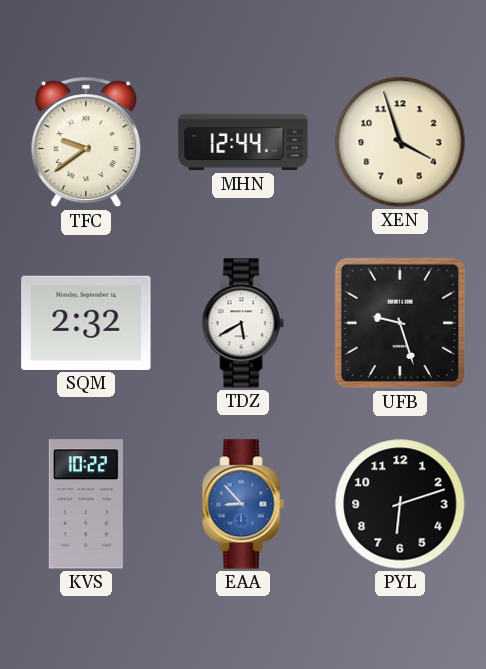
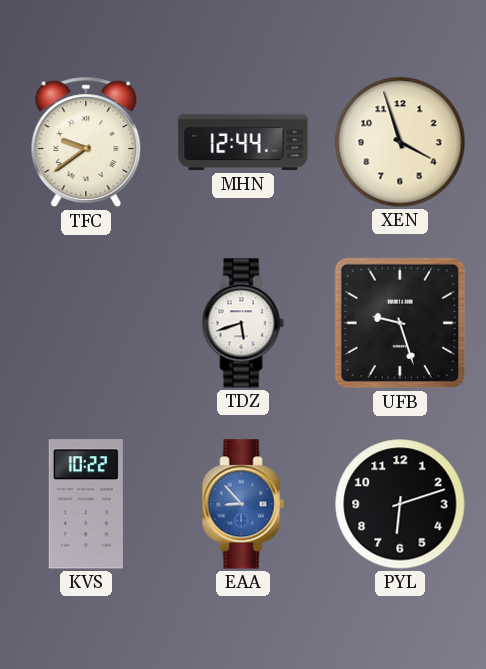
SQM: 2:32 -> none (86, 323)
TDZ: 5:40 -> 5:42 (243, 323)
